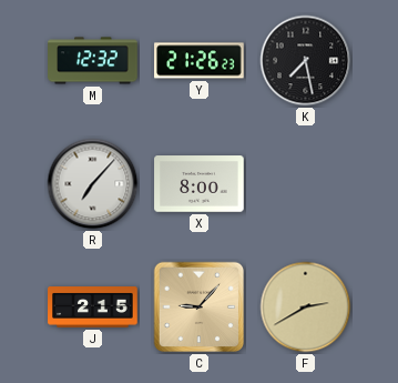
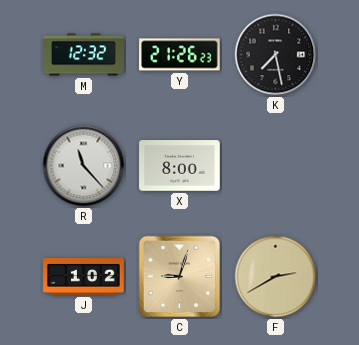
R: 7:07 -> 11:23 (84, 166)
J: 2:15 -> 1:02 (84, 277)
C: 9:07 -> 9:03 (180, 277)
